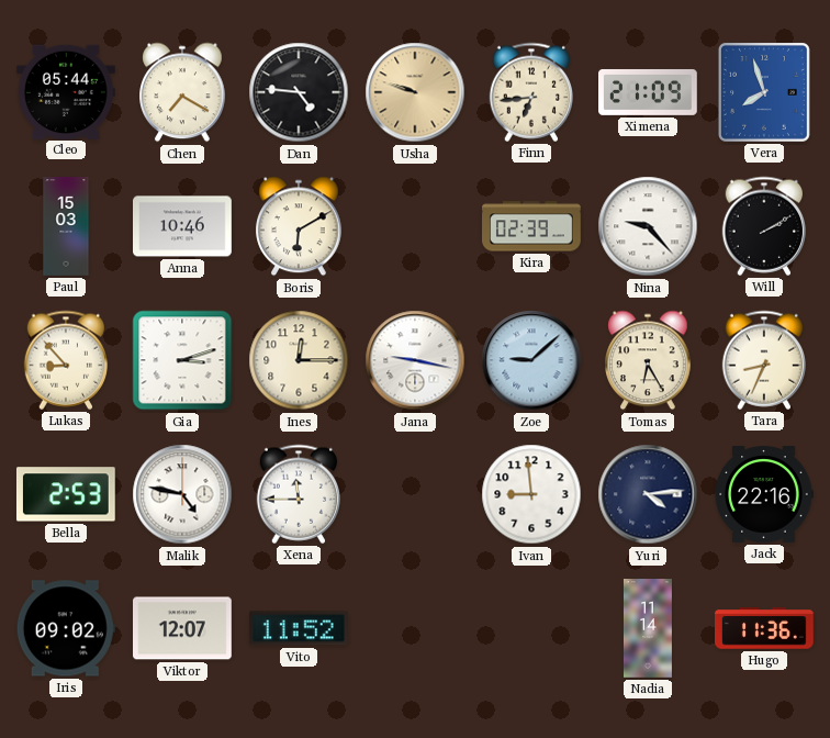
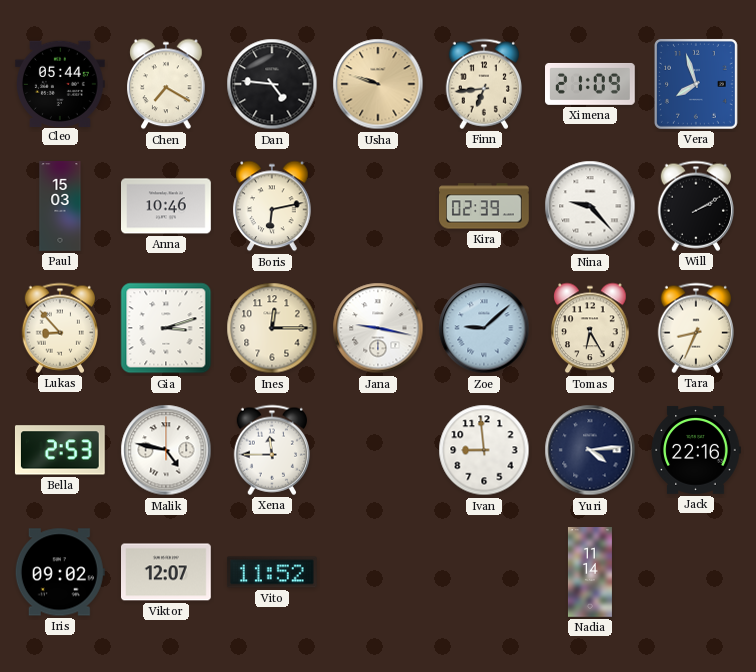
Boris: 6:10 -> 6:13 (272, 206)
Hugo: 11:36 -> none (765, 628)
